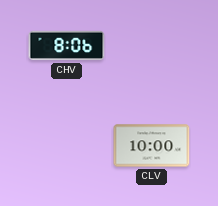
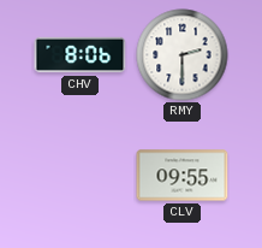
RMY: none -> 2:30 (183, 55)
CLV: 10:00 -> 09:55 (183, 176)
